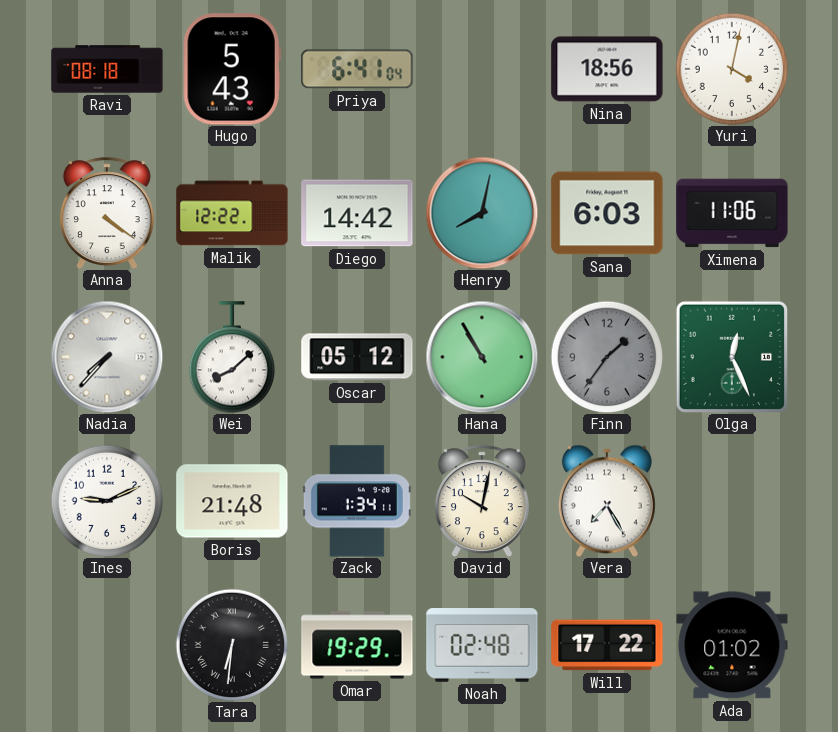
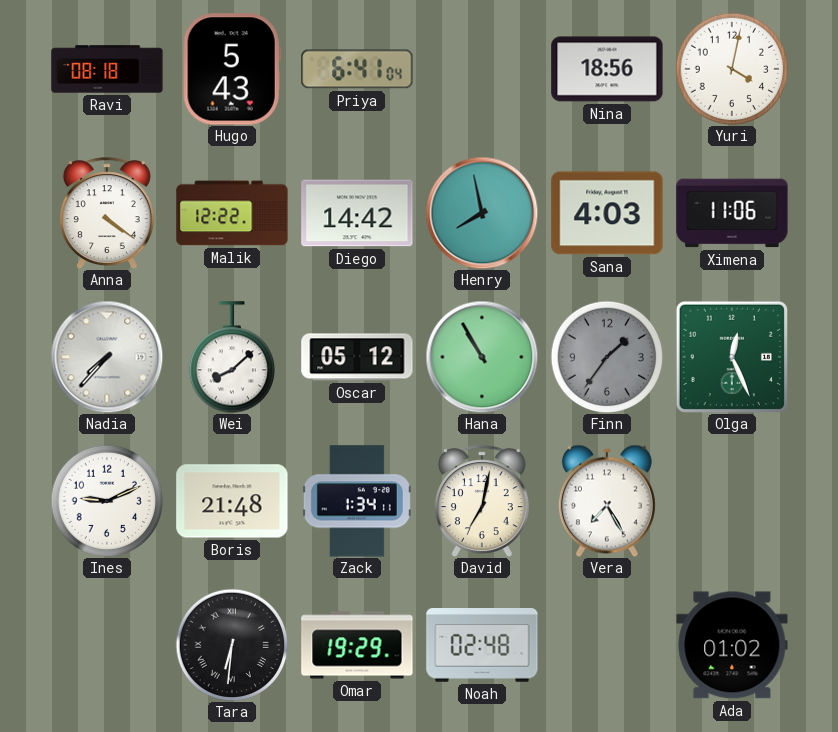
Henry: 8:02 -> 7:58 (482, 213)
Sana: 6:03 -> 4:03 (607, 213)
David: 10:02 -> 7:02 (482, 501)
Will: 17:22 -> none (607, 645)
